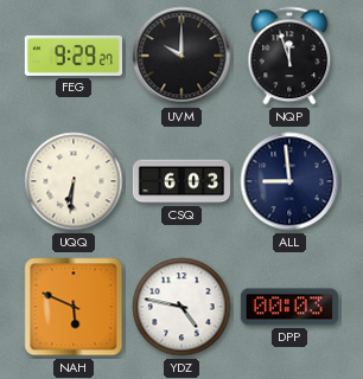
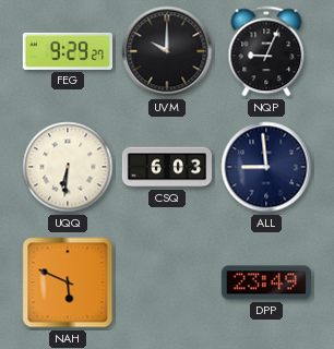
NQP: 11:57 -> 9:04 (266, 51)
YDZ: 4:47 -> none (181, 307)
DPP: 00:03 -> 23:49 (265, 282)
